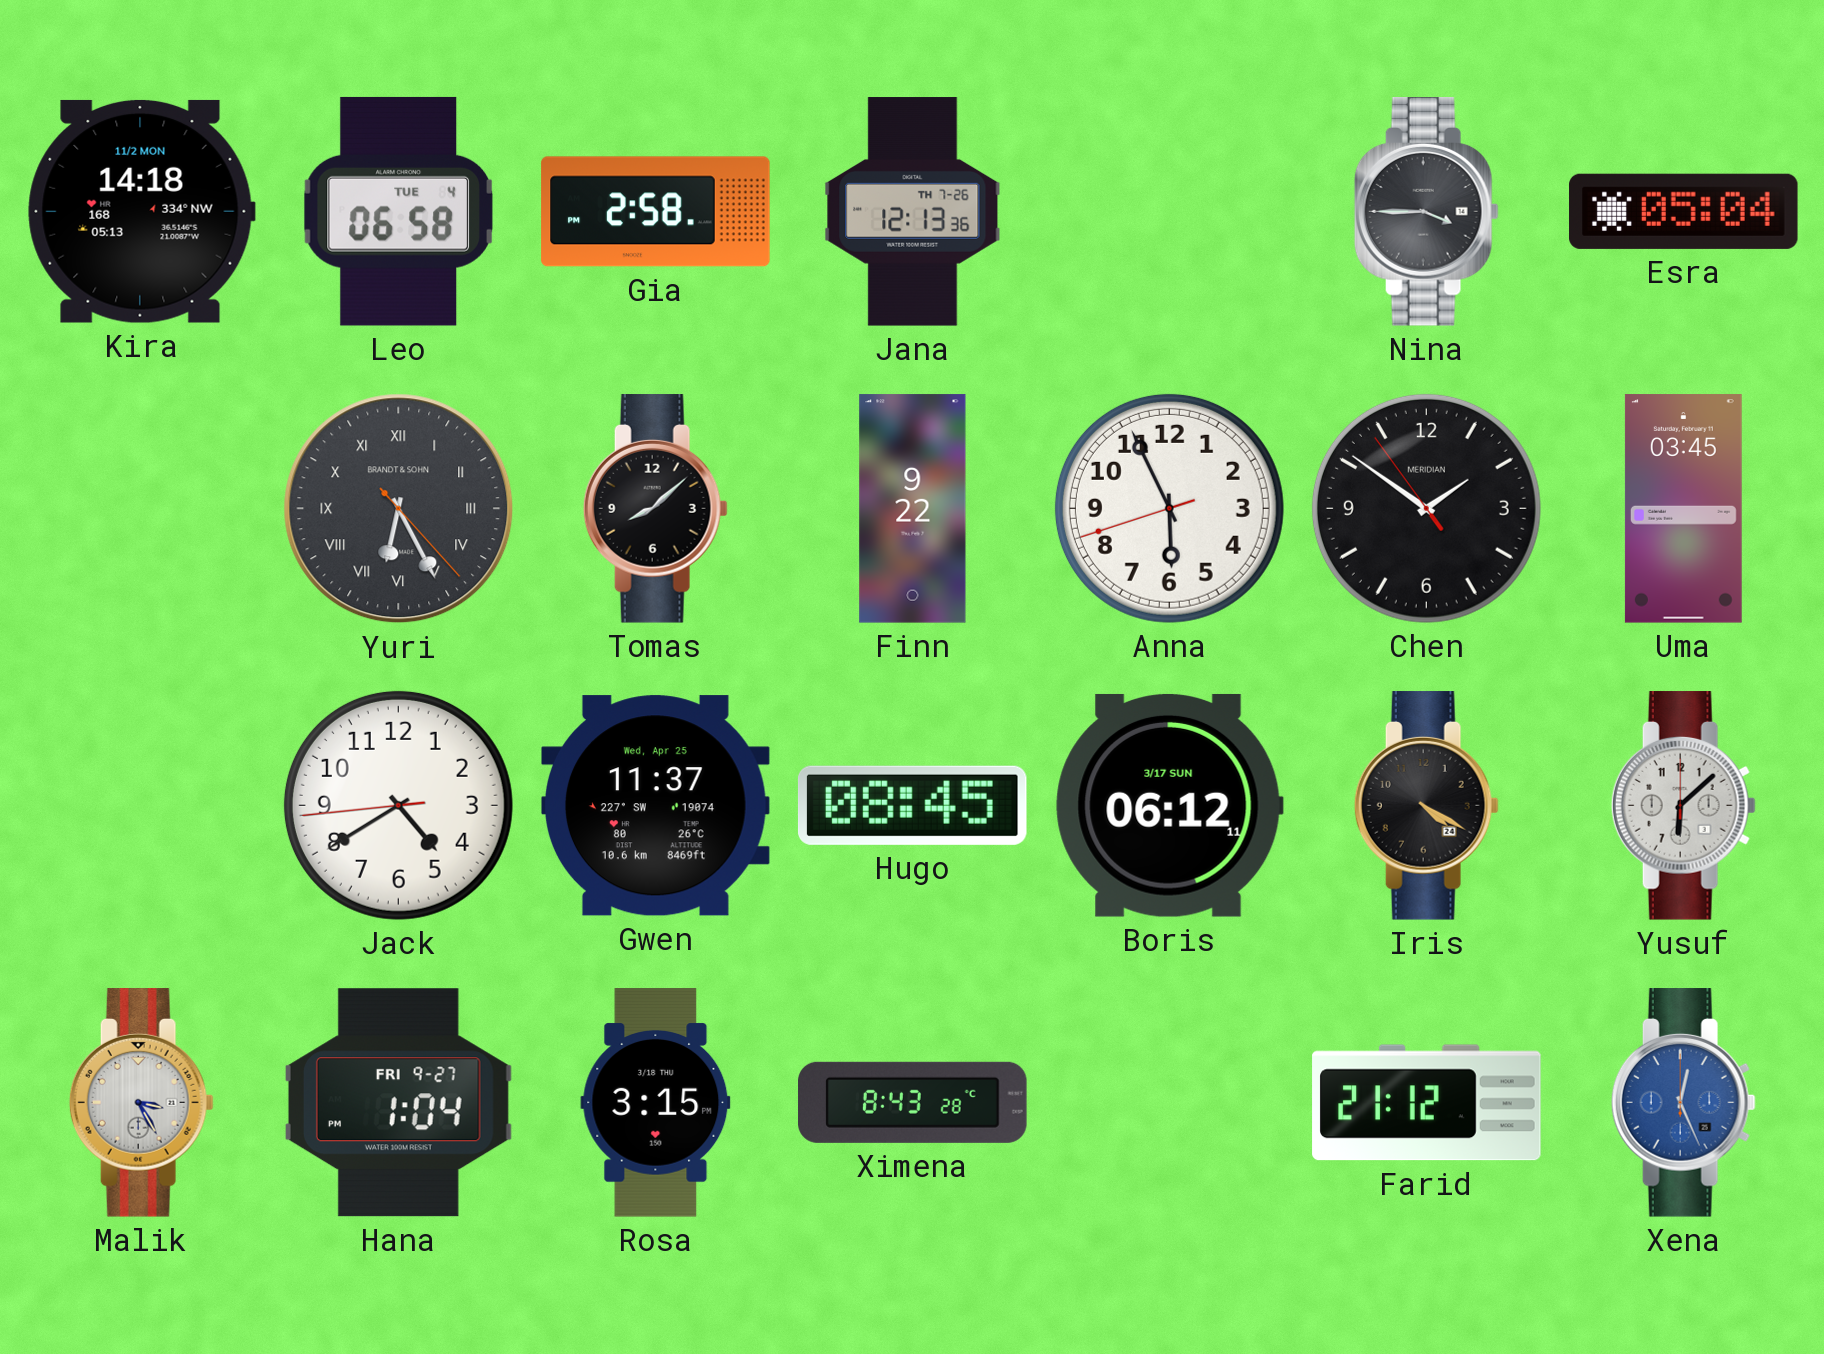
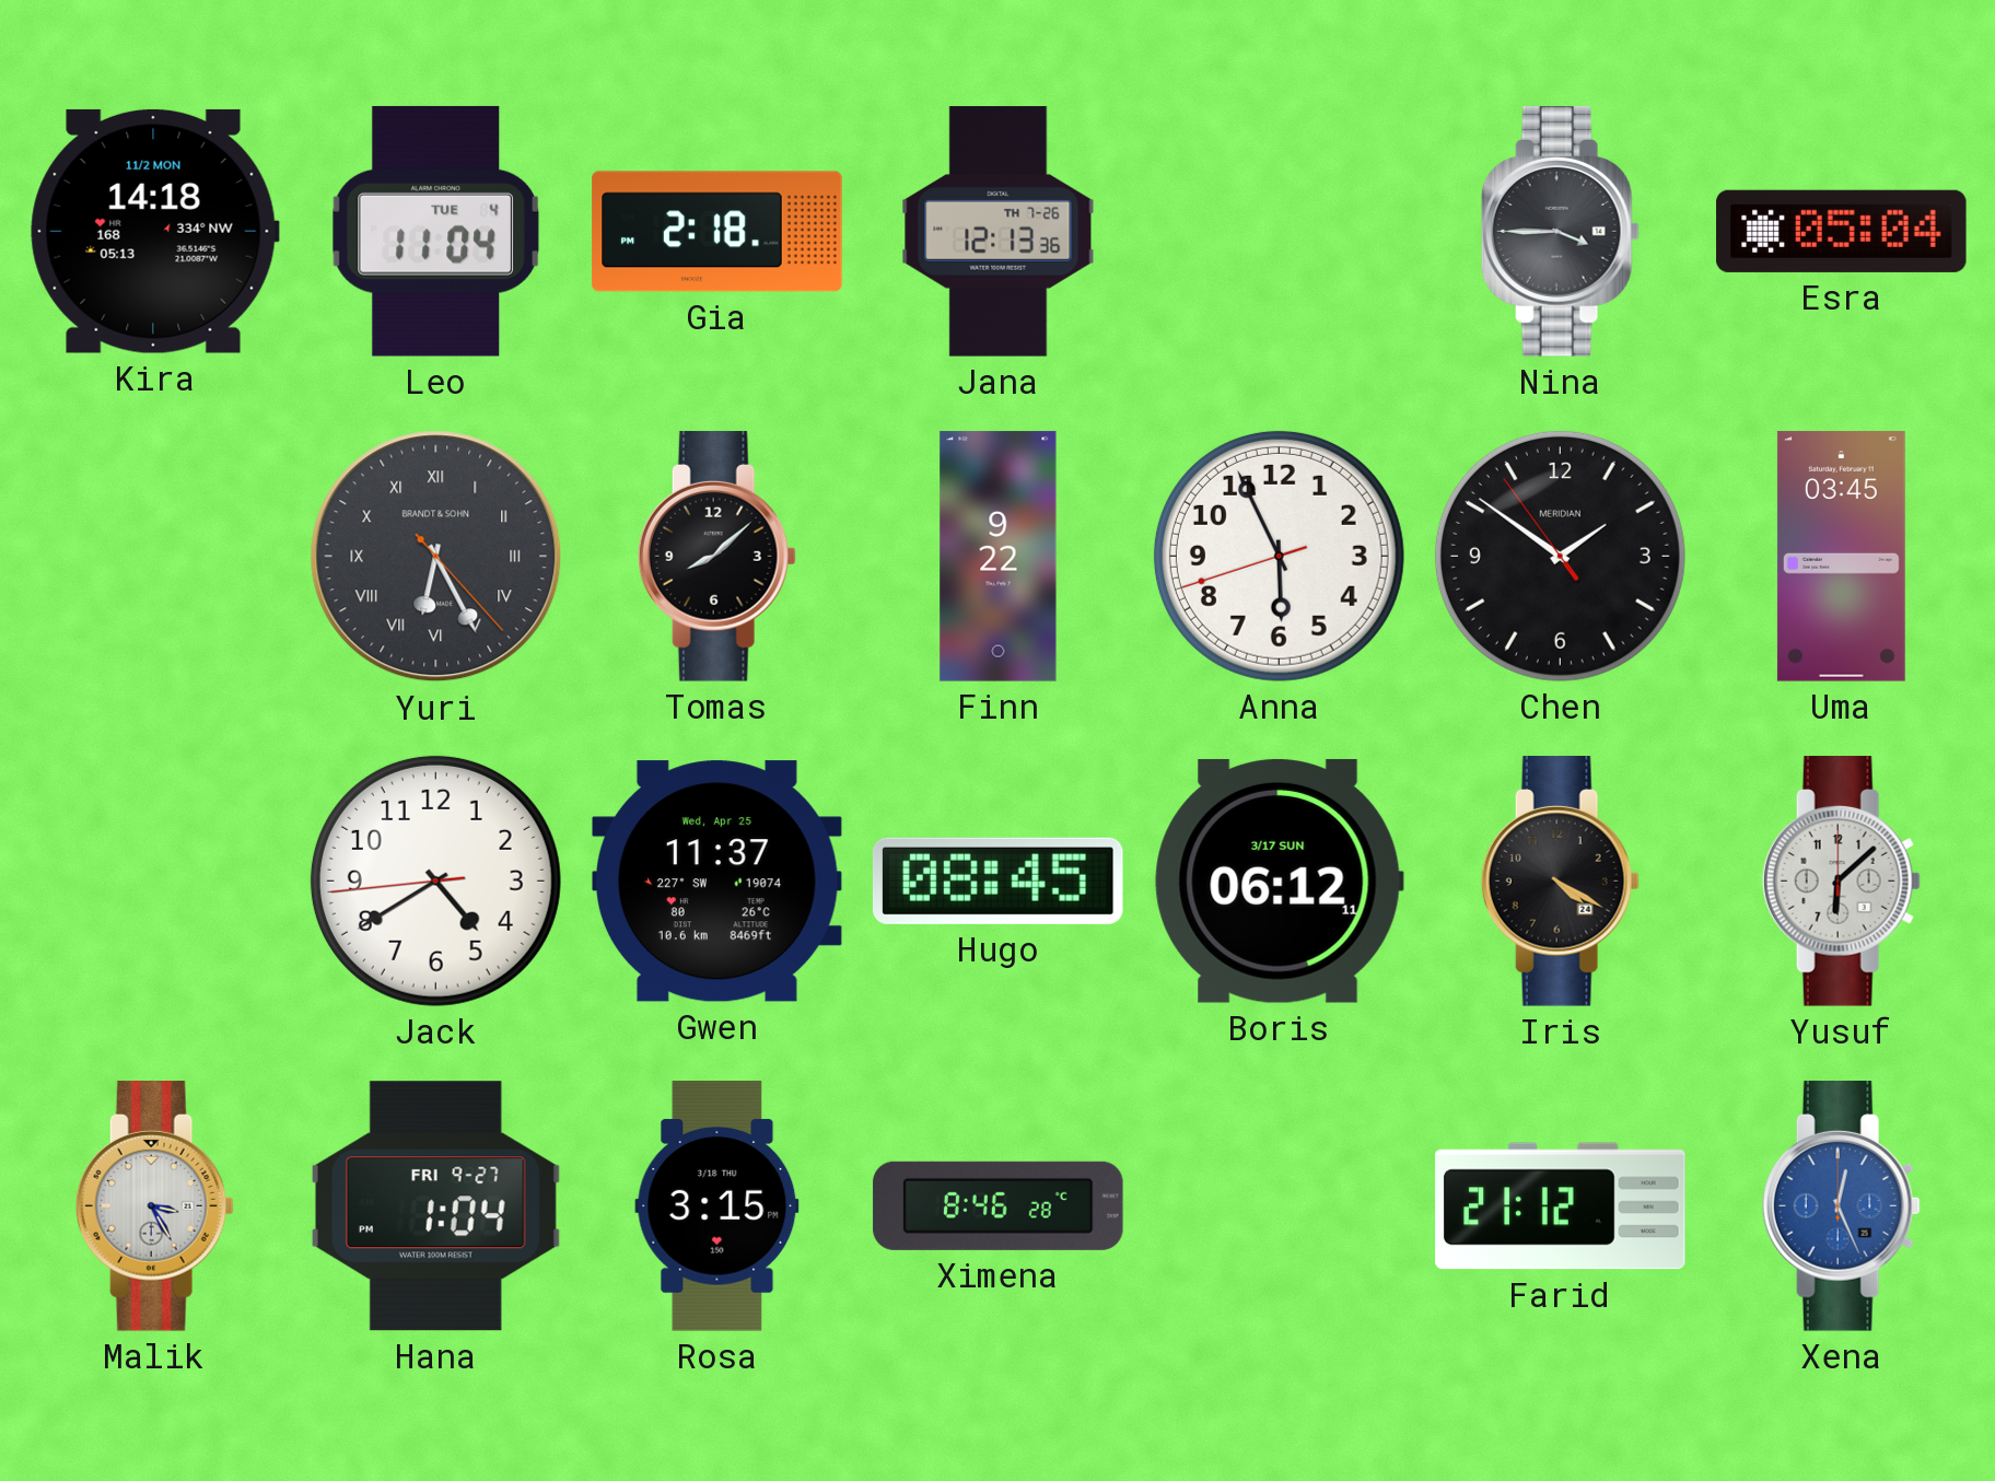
Leo: 06:58 -> 11:04 (435, 231)
Gia: 2:58 -> 2:18 (717, 232)
Ximena: 8:43 -> 8:46 (999, 1205)
